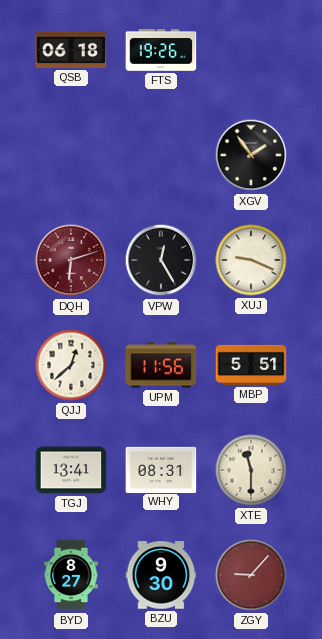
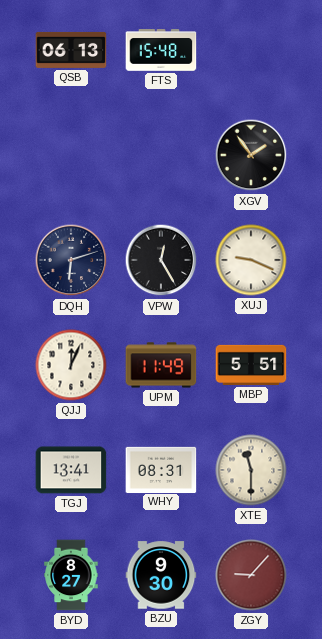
QSB: 06:18 -> 06:13 (71, 50)
FTS: 19:26 -> 15:48 (161, 50)
DQH dial: burgundy -> navy (71, 260)
QJJ: 12:38 -> 12:04 (71, 365)
UPM: 11:56 -> 11:49 (161, 365)
